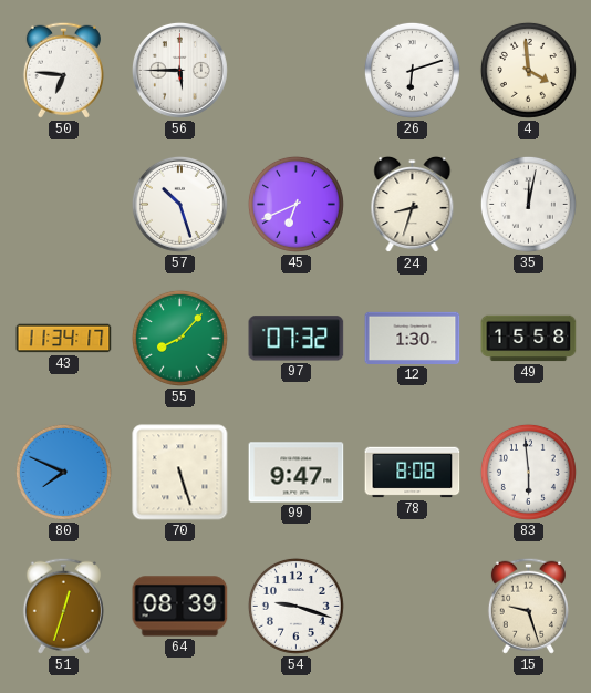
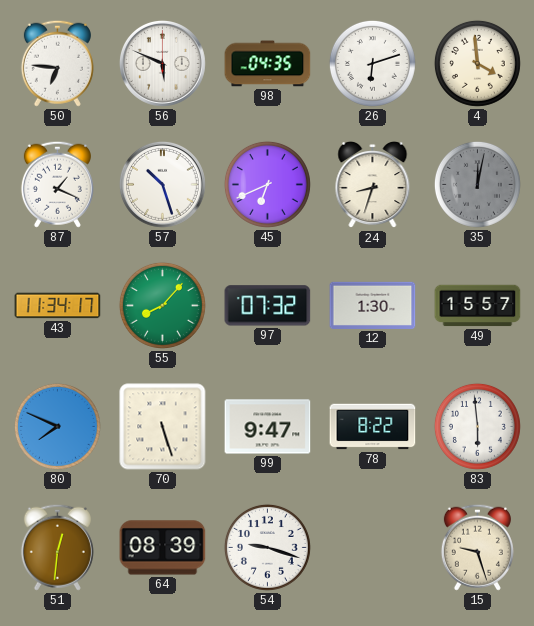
56: 5:45 -> 5:49 (162, 63)
98: none -> 04:35 (268, 64)
87: none -> 1:19 (57, 184)
35 dial: white -> grey (477, 184)
49: 15:58 -> 15:57 (478, 306)
78: 8:08 -> 8:22 (373, 427)
51: 12:33 -> 12:31 (57, 547)
